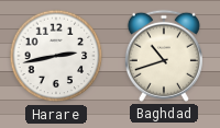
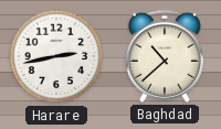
Baghdad: 10:42 -> 10:38 (165, 56)
